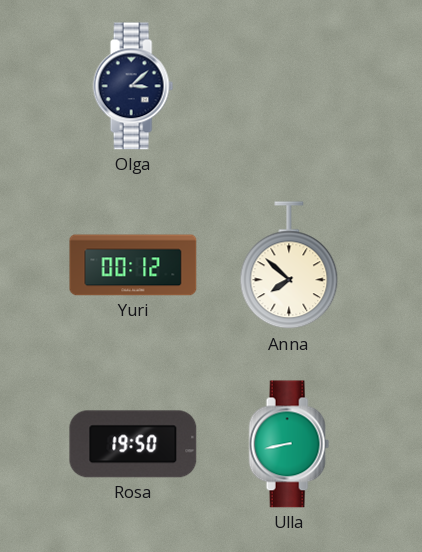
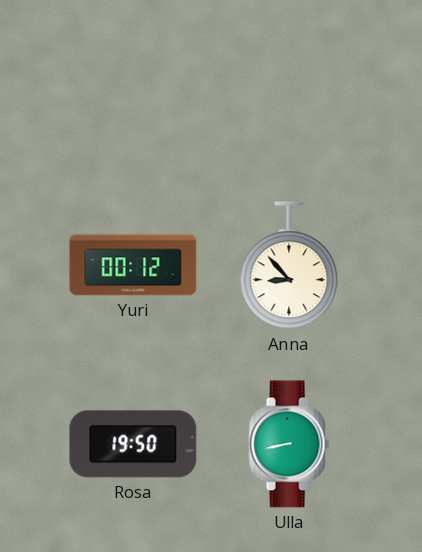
Olga: 3:08 -> none (133, 86)
Anna: 7:52 -> 8:53 (289, 266)
